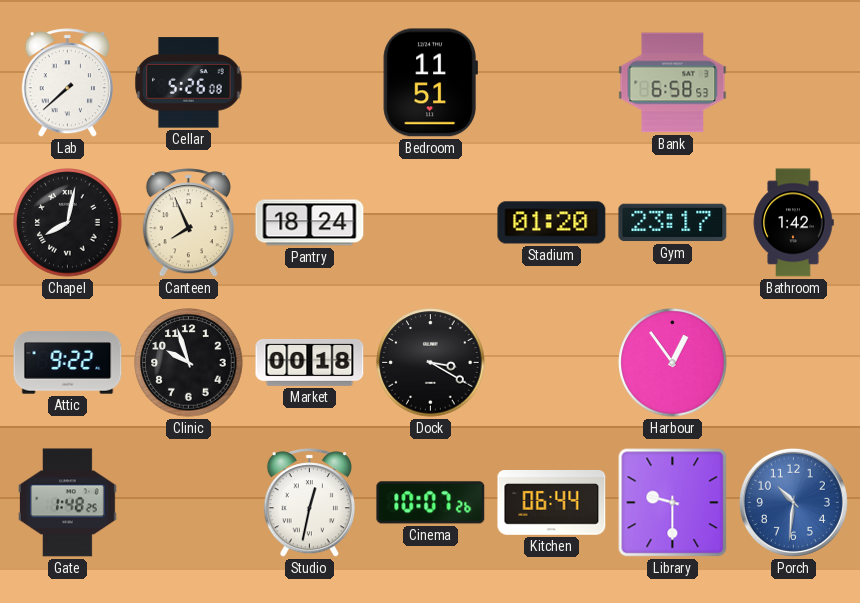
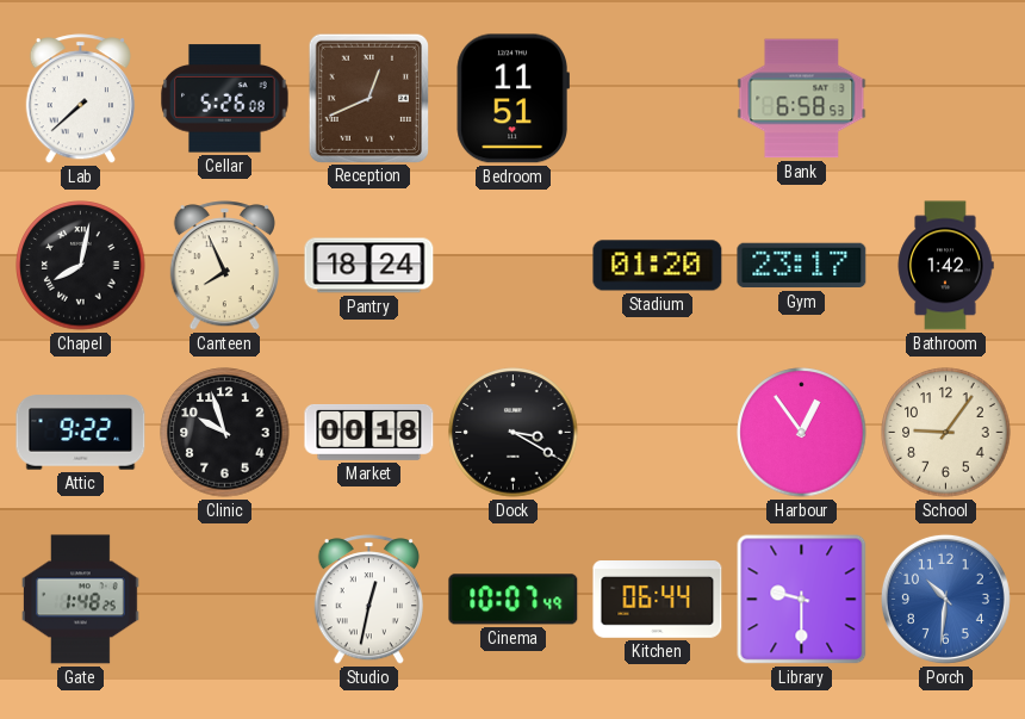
Reception: none -> 12:41 (368, 98)
School: none -> 9:06 (946, 433)
Cinema: 10:07:26 -> 10:07:49 (514, 600)
